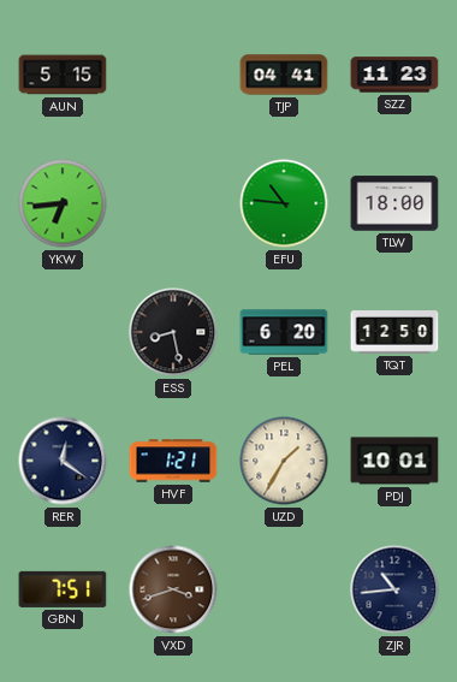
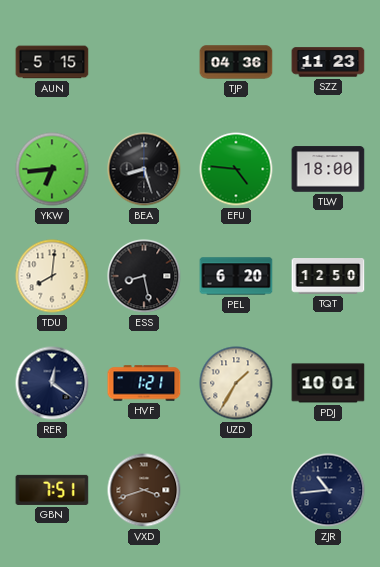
TJP: 04:41 -> 04:36 (236, 62)
BEA: none -> 8:27 (144, 169)
EFU: 10:46 -> 4:46 (236, 169)
TDU: none -> 8:01 (52, 276)
